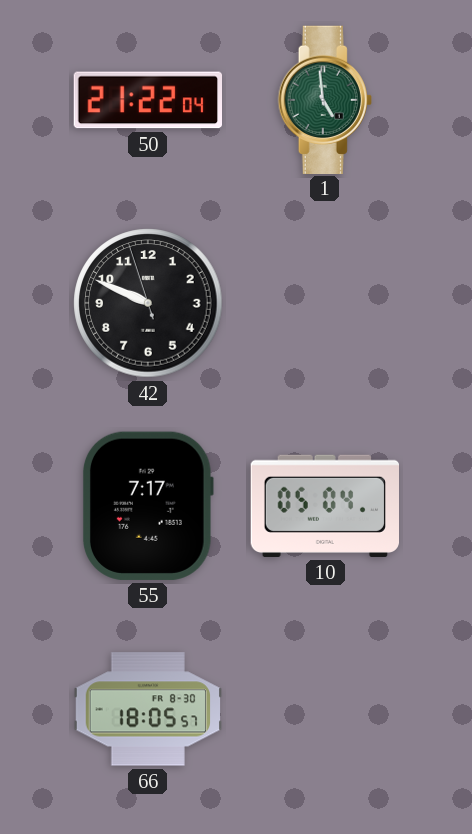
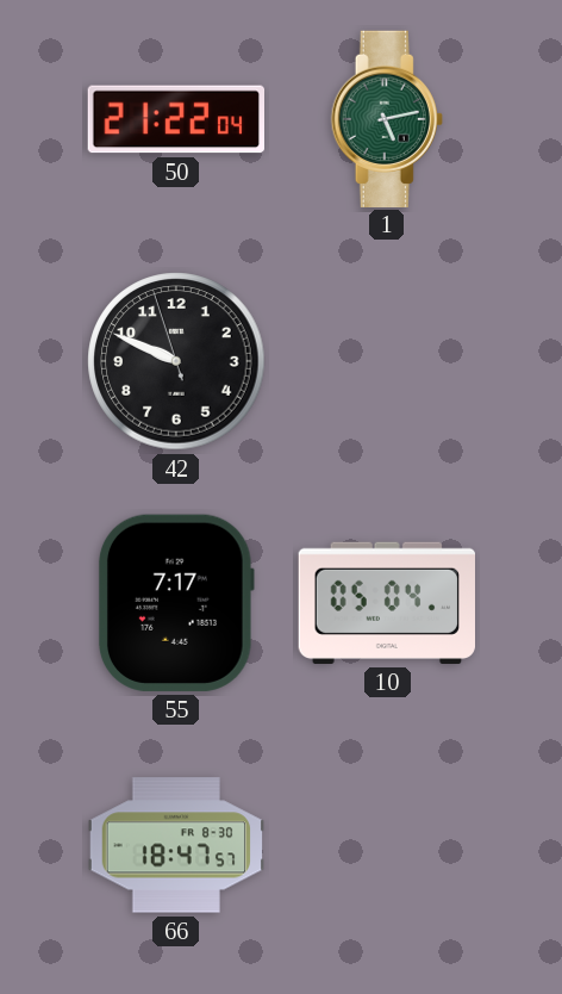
1: 4:59 -> 5:13 (387, 118)
66: 18:05 -> 18:47 (176, 845)
